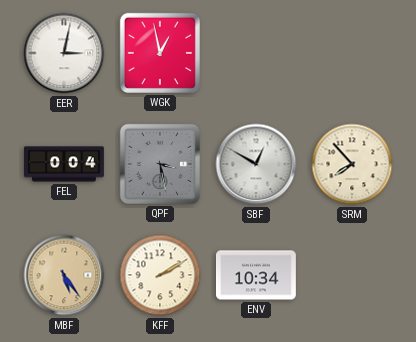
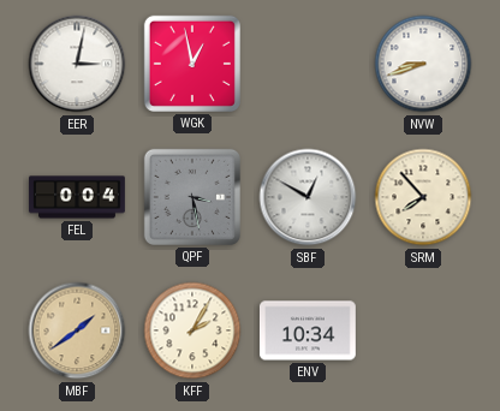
NVW: none -> 8:42 (423, 64)
MBF: 5:24 -> 1:39 (77, 330)
KFF: 2:10 -> 2:05 (192, 330)
